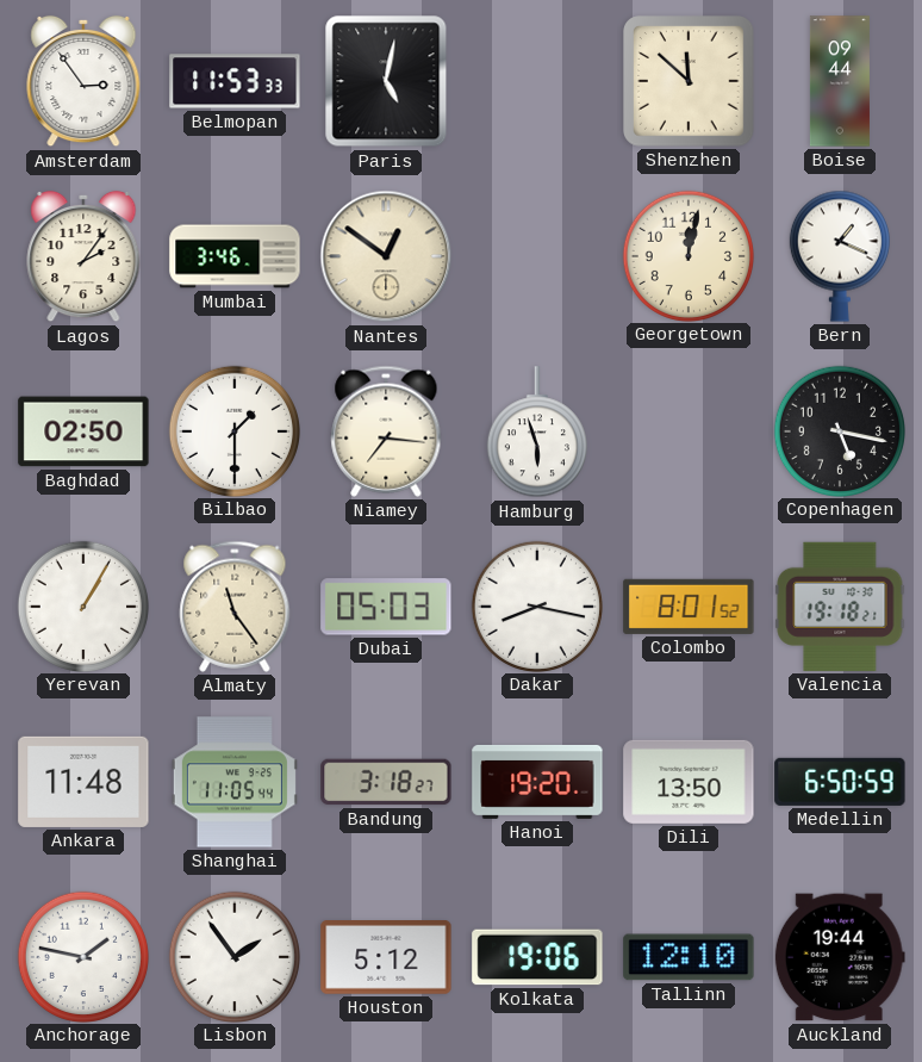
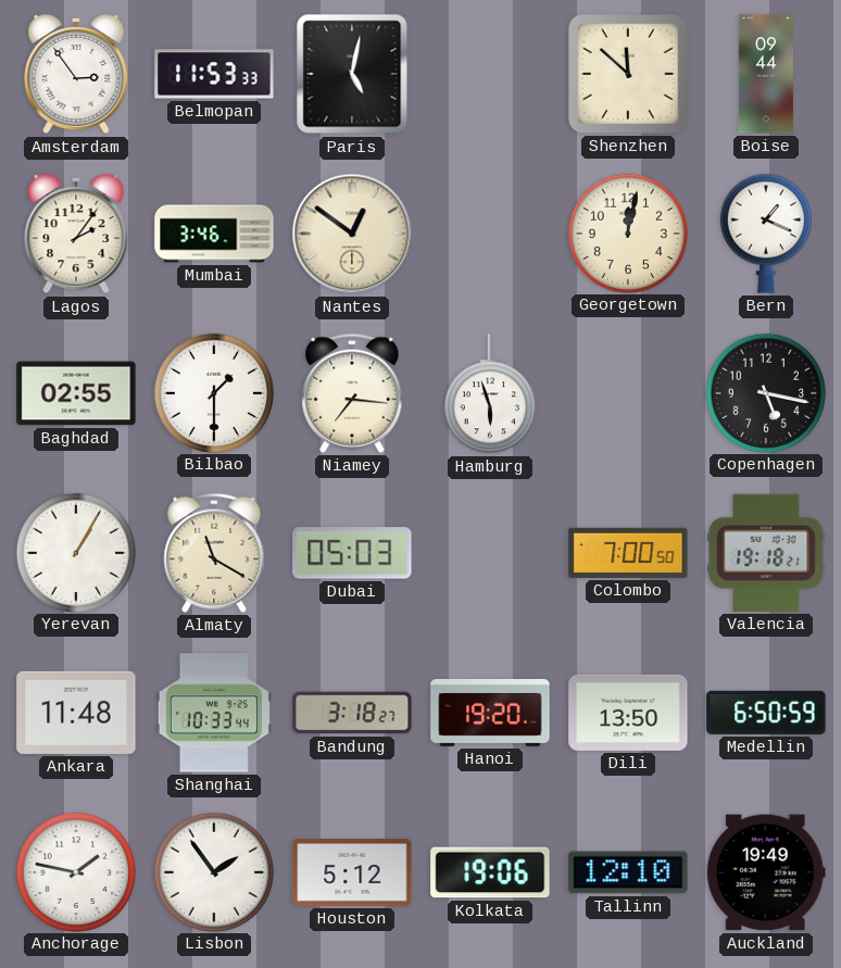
Baghdad: 02:50 -> 02:55 (76, 393)
Almaty: 11:24 -> 11:20 (214, 553)
Dakar: 8:17 -> none (536, 605)
Colombo: 8:01 -> 7:00 (628, 553)
Shanghai: 11:05 -> 10:33 (214, 713)
Auckland: 19:44 -> 19:49 (766, 872)
